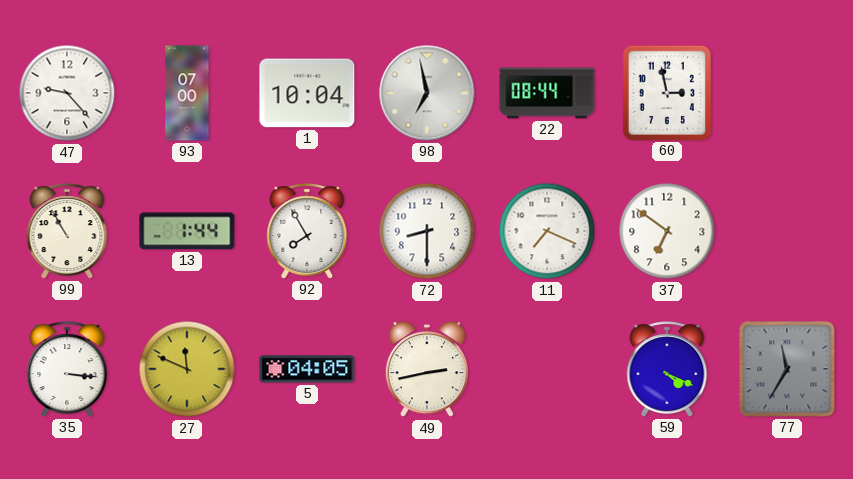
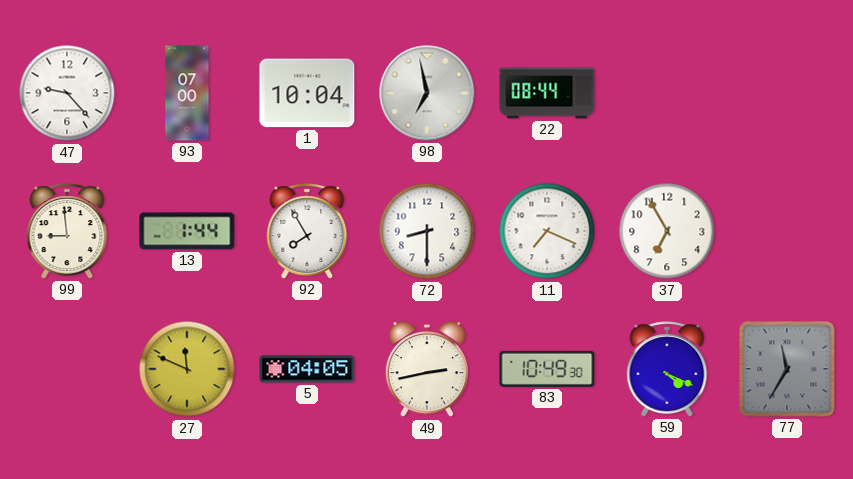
60: 2:58 -> none (667, 92)
99: 10:55 -> 8:59 (67, 231)
37: 6:51 -> 6:55 (667, 231)
35: 3:16 -> none (67, 369)
83: none -> 10:49 (547, 369)
